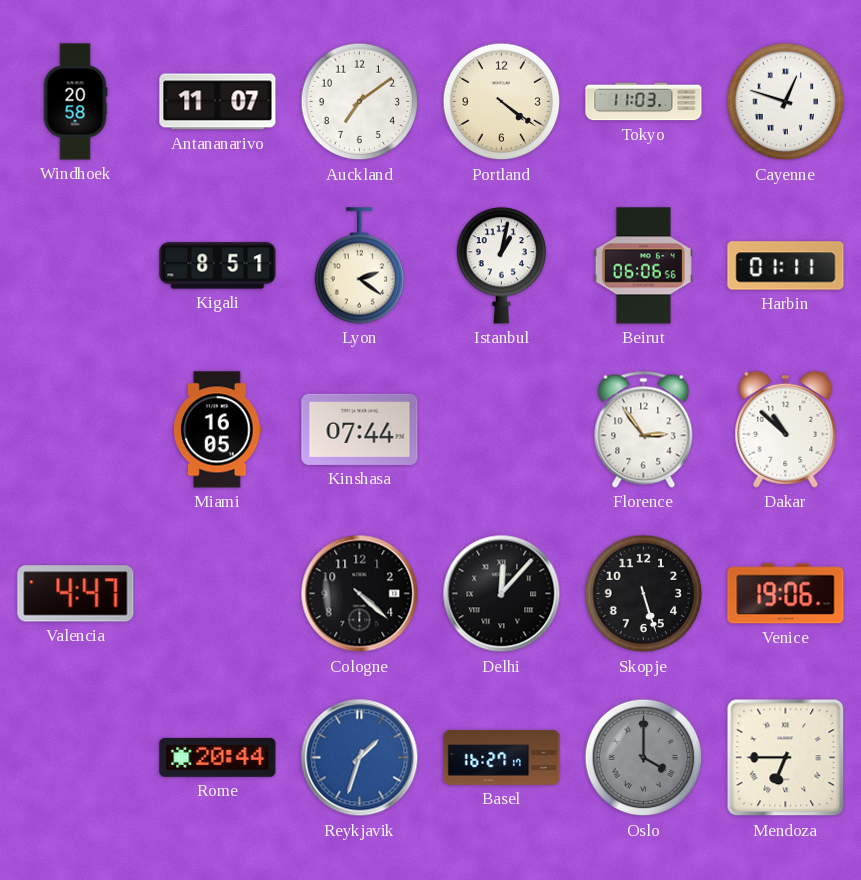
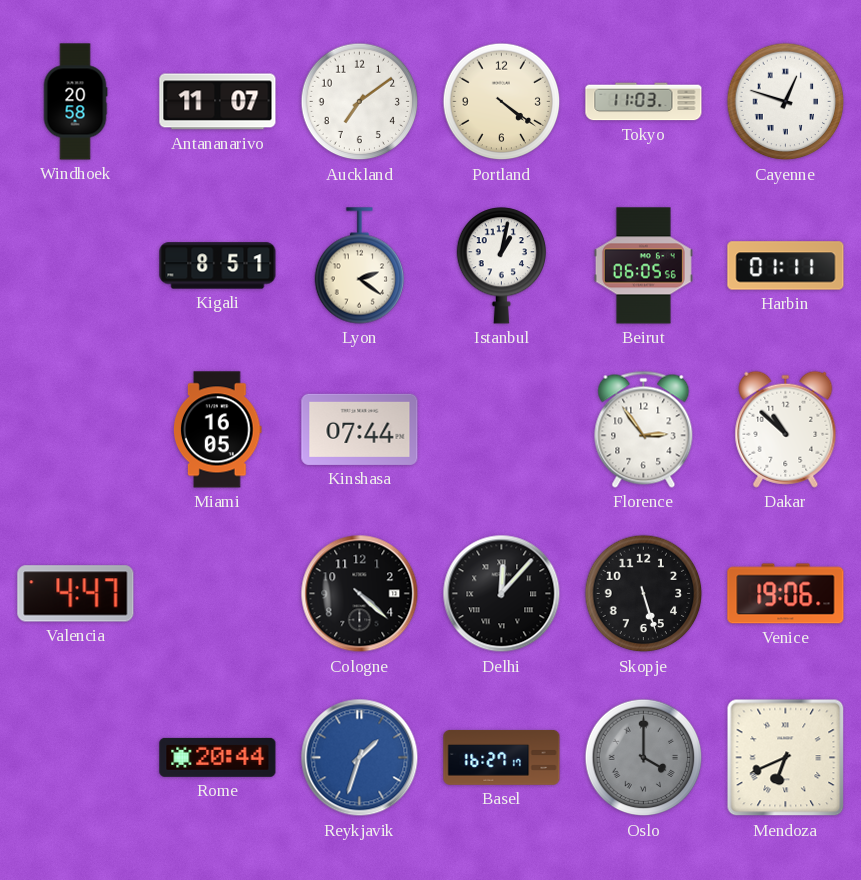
Beirut: 06:06 -> 06:05 (643, 266)
Mendoza: 6:45 -> 6:41 (786, 758)
